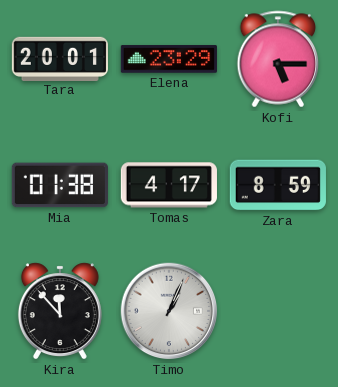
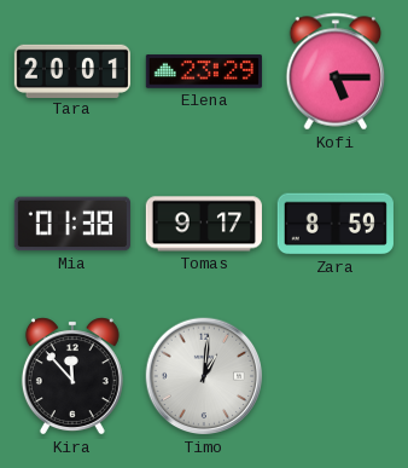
Tomas: 4:17 -> 9:17 (204, 224)
Timo: 1:04 -> 1:01 (204, 376)
